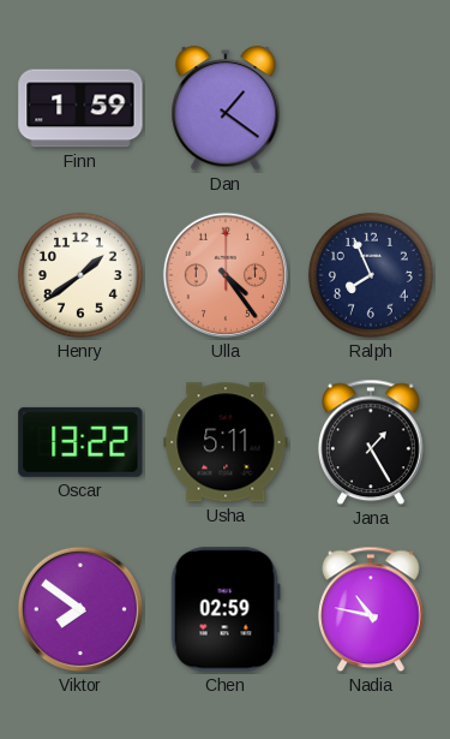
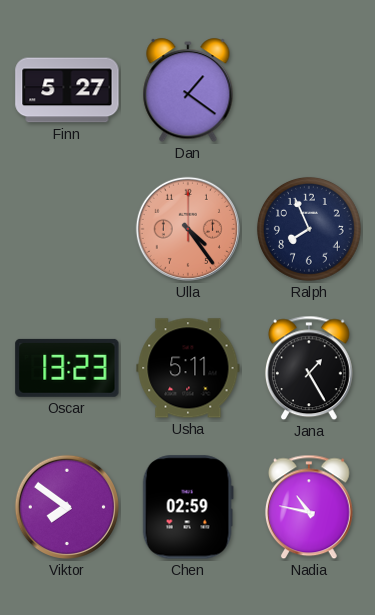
Finn: 1:59 -> 5:27 (67, 90)
Henry: 1:39 -> none (80, 275)
Oscar: 13:22 -> 13:23 (67, 368)
